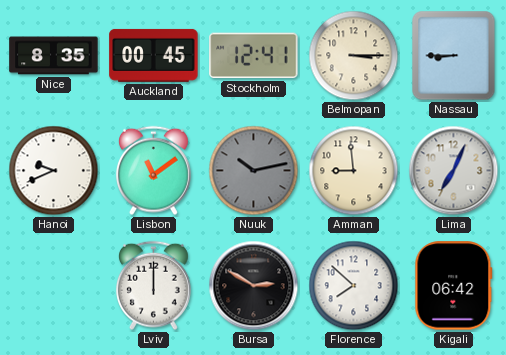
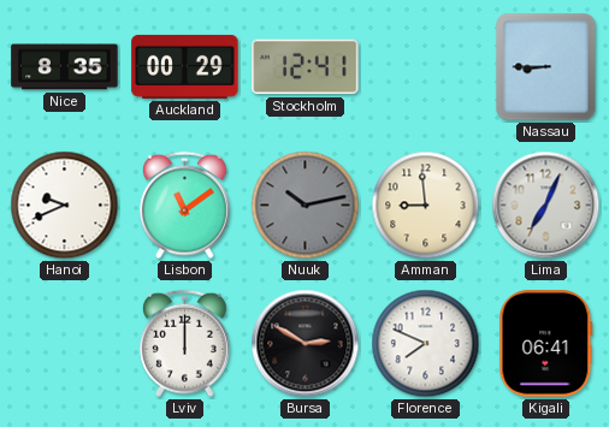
Auckland: 00:45 -> 00:29 (185, 66)
Belmopan: 3:15 -> none (354, 56)
Florence: 7:52 -> 7:49 (426, 344)
Kigali: 06:42 -> 06:41 (546, 344)
